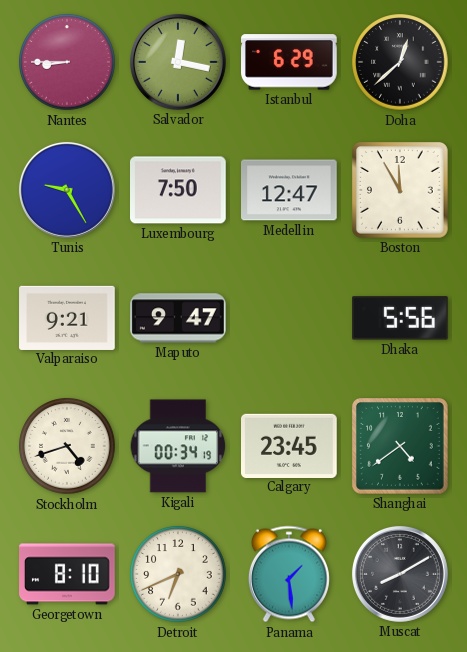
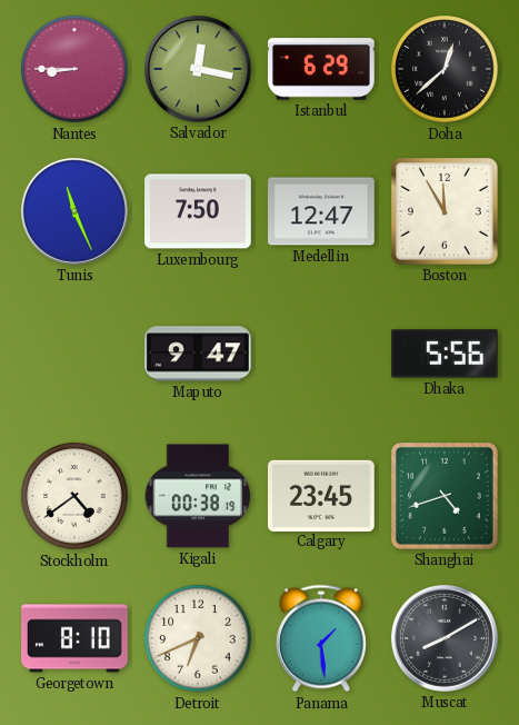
Tunis: 9:25 -> 11:26 (74, 211)
Valparaiso: 9:21 -> none (67, 317)
Stockholm: 4:42 -> 4:39 (74, 496)
Kigali: 00:34 -> 00:38 (198, 496)
Shanghai: 4:39 -> 4:42 (446, 497)
